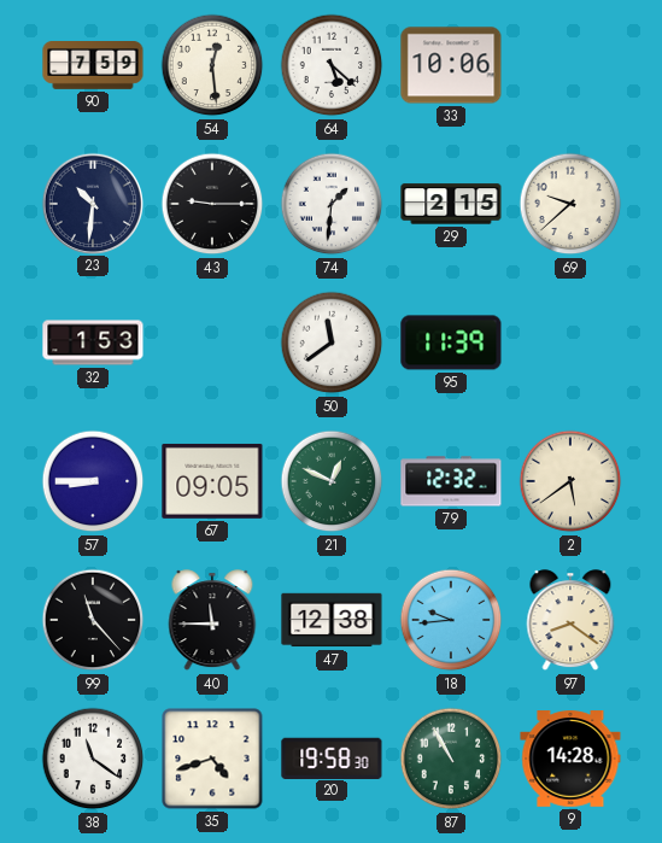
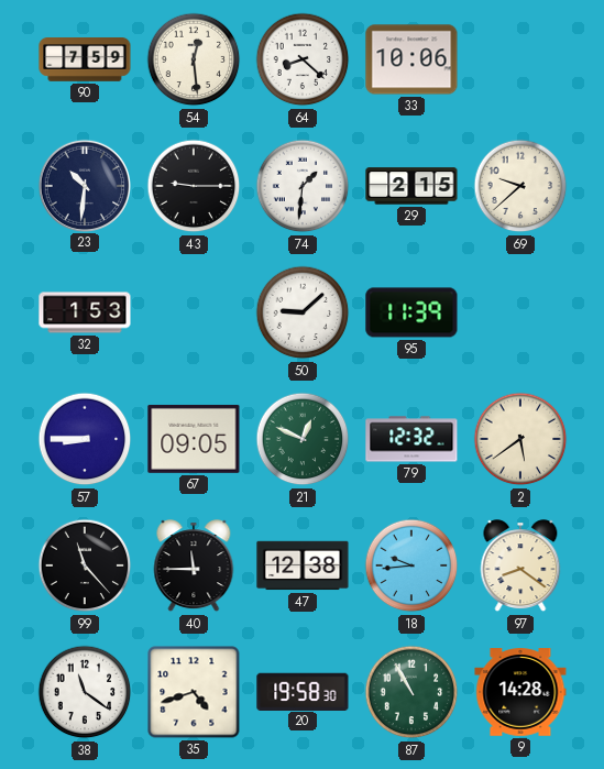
64: 5:22 -> 8:22 (303, 59)
50: 11:39 -> 9:08 (303, 312)
